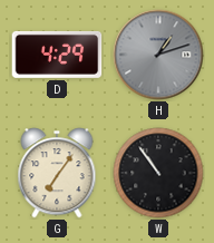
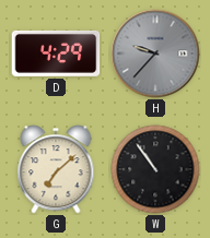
H: 1:12 -> 9:37 (155, 53)
G: 7:06 -> 7:08 (56, 169)
